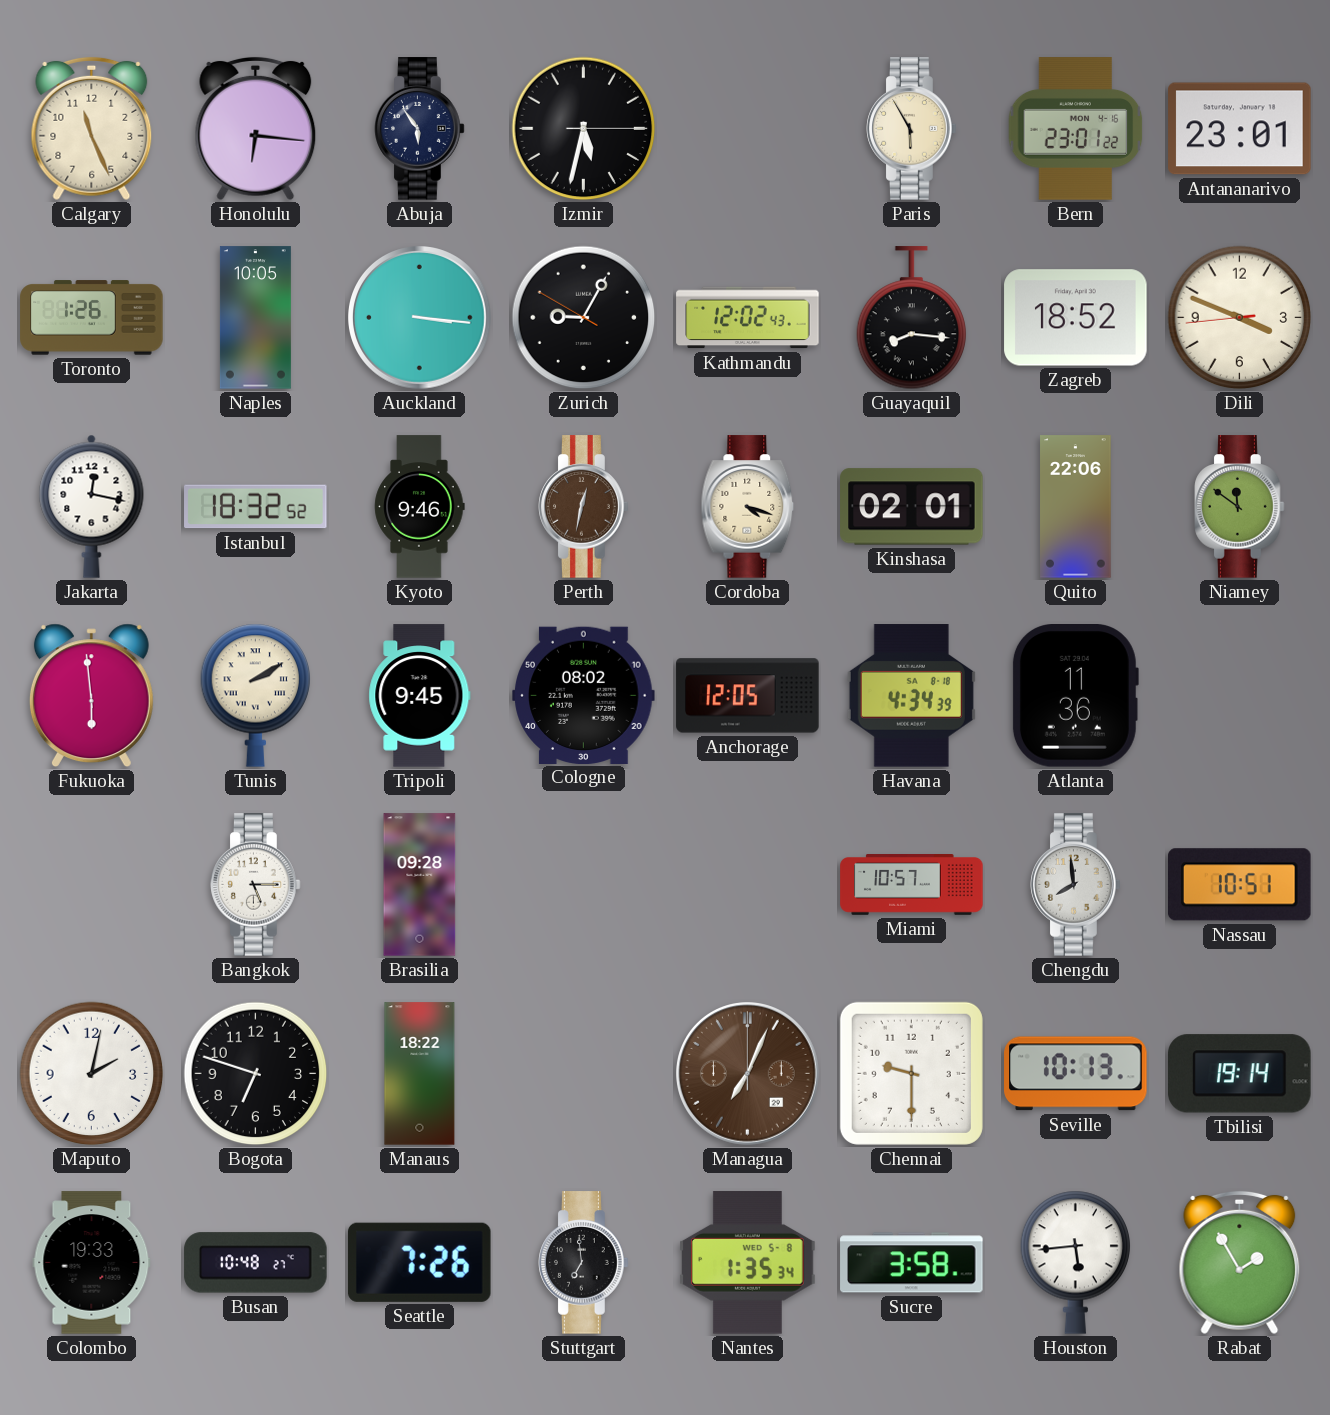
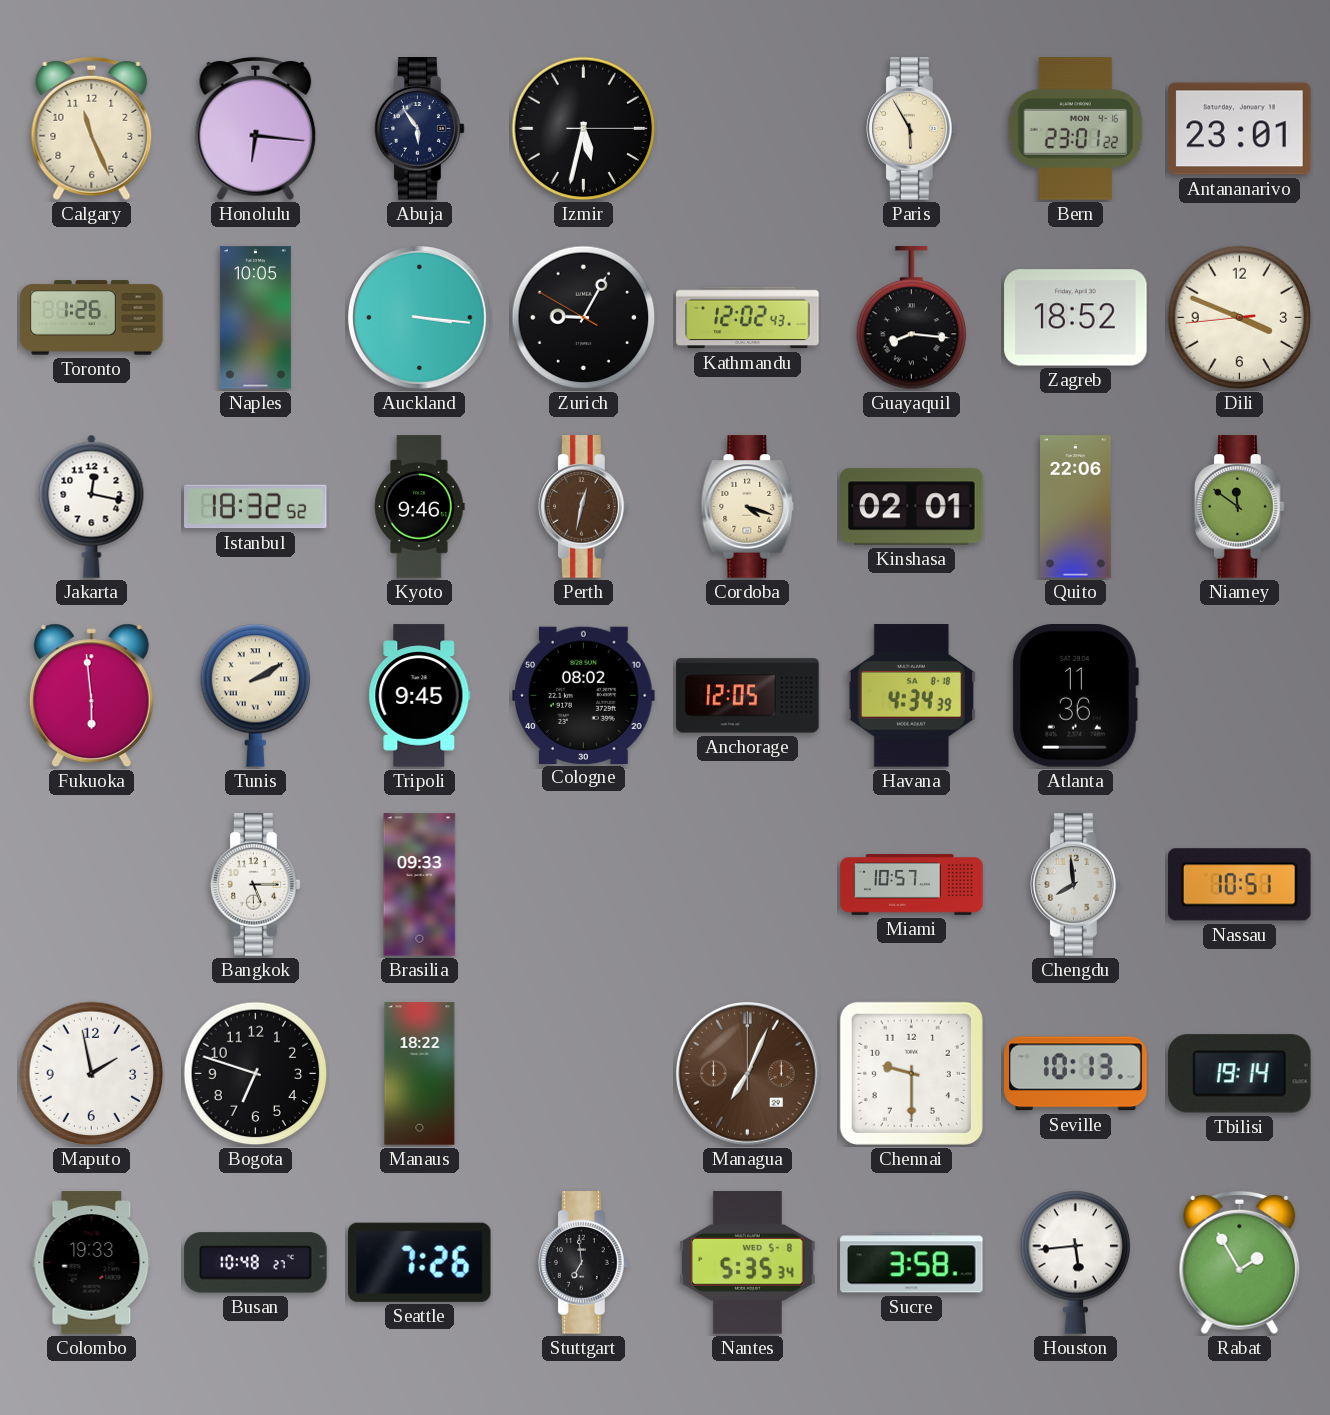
Brasilia: 09:28 -> 09:33 (420, 885)
Maputo: 2:02 -> 1:58 (92, 1074)
Nantes: 1:35 -> 5:35 (748, 1263)
